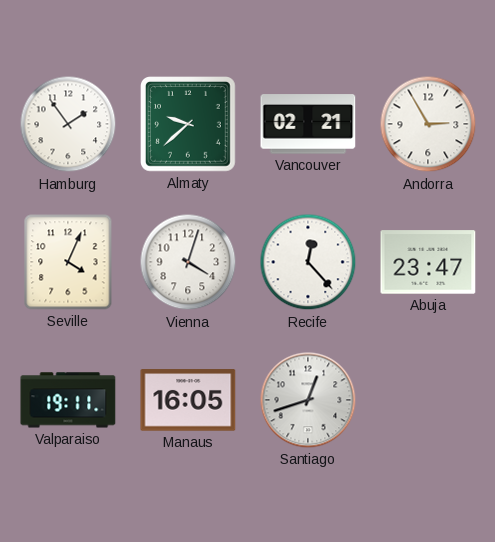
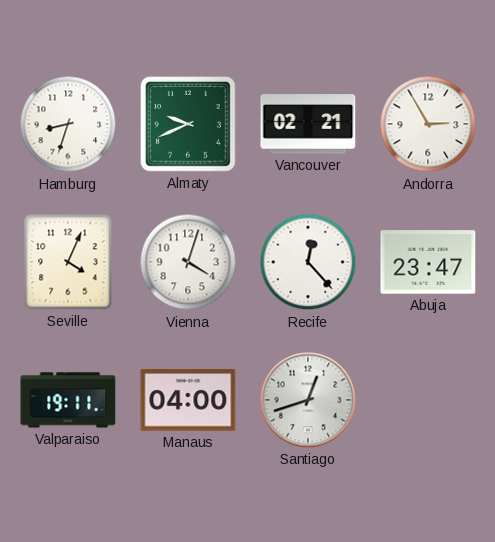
Hamburg: 1:54 -> 8:33 (68, 124)
Almaty: 9:38 -> 9:41 (189, 125)
Manaus: 16:05 -> 04:00 (188, 400)
